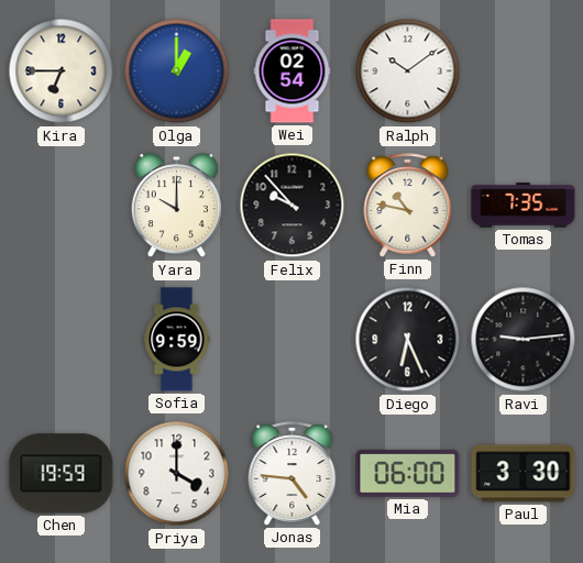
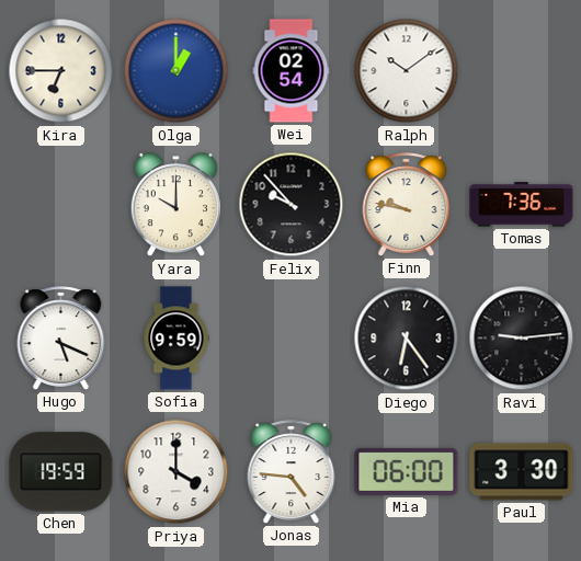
Finn: 10:47 -> 9:47 (407, 205)
Tomas: 7:35 -> 7:36 (522, 205)
Hugo: none -> 5:19 (61, 339)
Diego: 6:26 -> 6:24 (407, 339)
